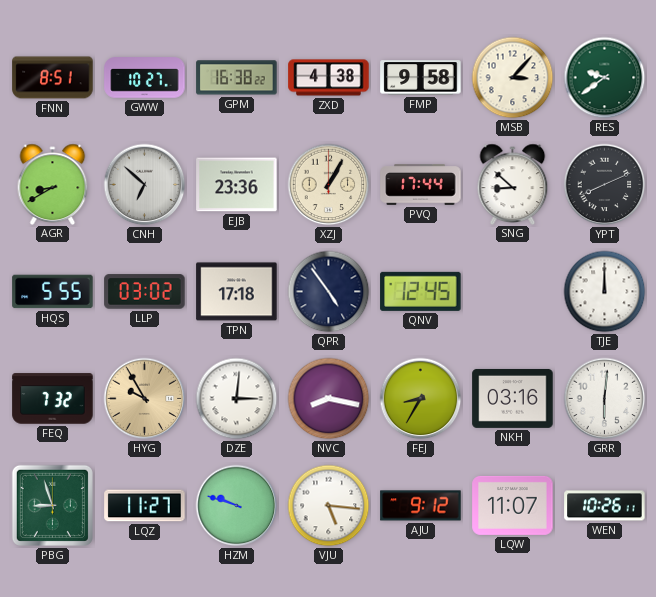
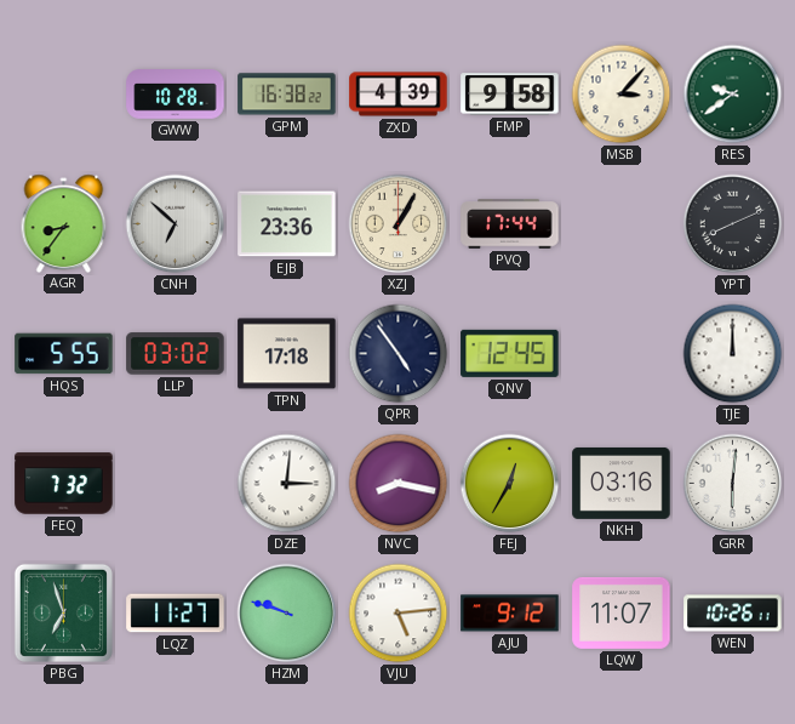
FNN: 8:51 -> none (53, 78)
GWW: 10:27 -> 10:28 (176, 95)
ZXD: 4:38 -> 4:39 (399, 95)
AGR: 8:40 -> 8:36 (64, 223)
SNG: 8:52 -> none (513, 184)
HYG: 9:55 -> none (145, 399)
FEJ: 8:35 -> 12:35 (510, 484)
PBG: 8:57 -> 6:57 (63, 612)
VJU: 5:16 -> 5:14 (399, 614)
